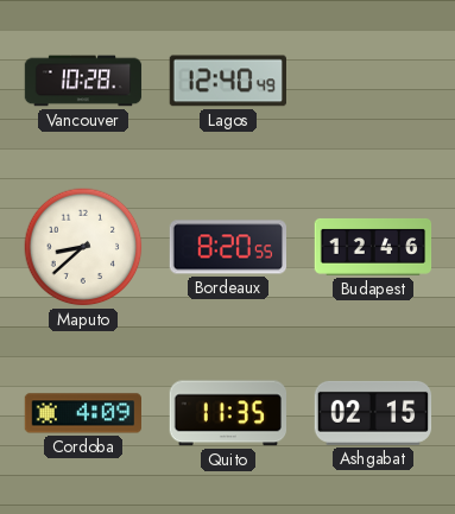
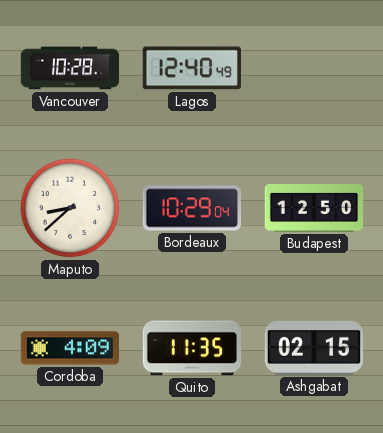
Bordeaux: 8:20 -> 10:29 (192, 208)
Budapest: 12:46 -> 12:50 (314, 208)
